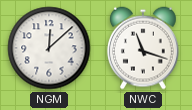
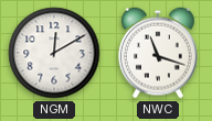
NGM: 12:08 -> 12:10 (54, 53)
